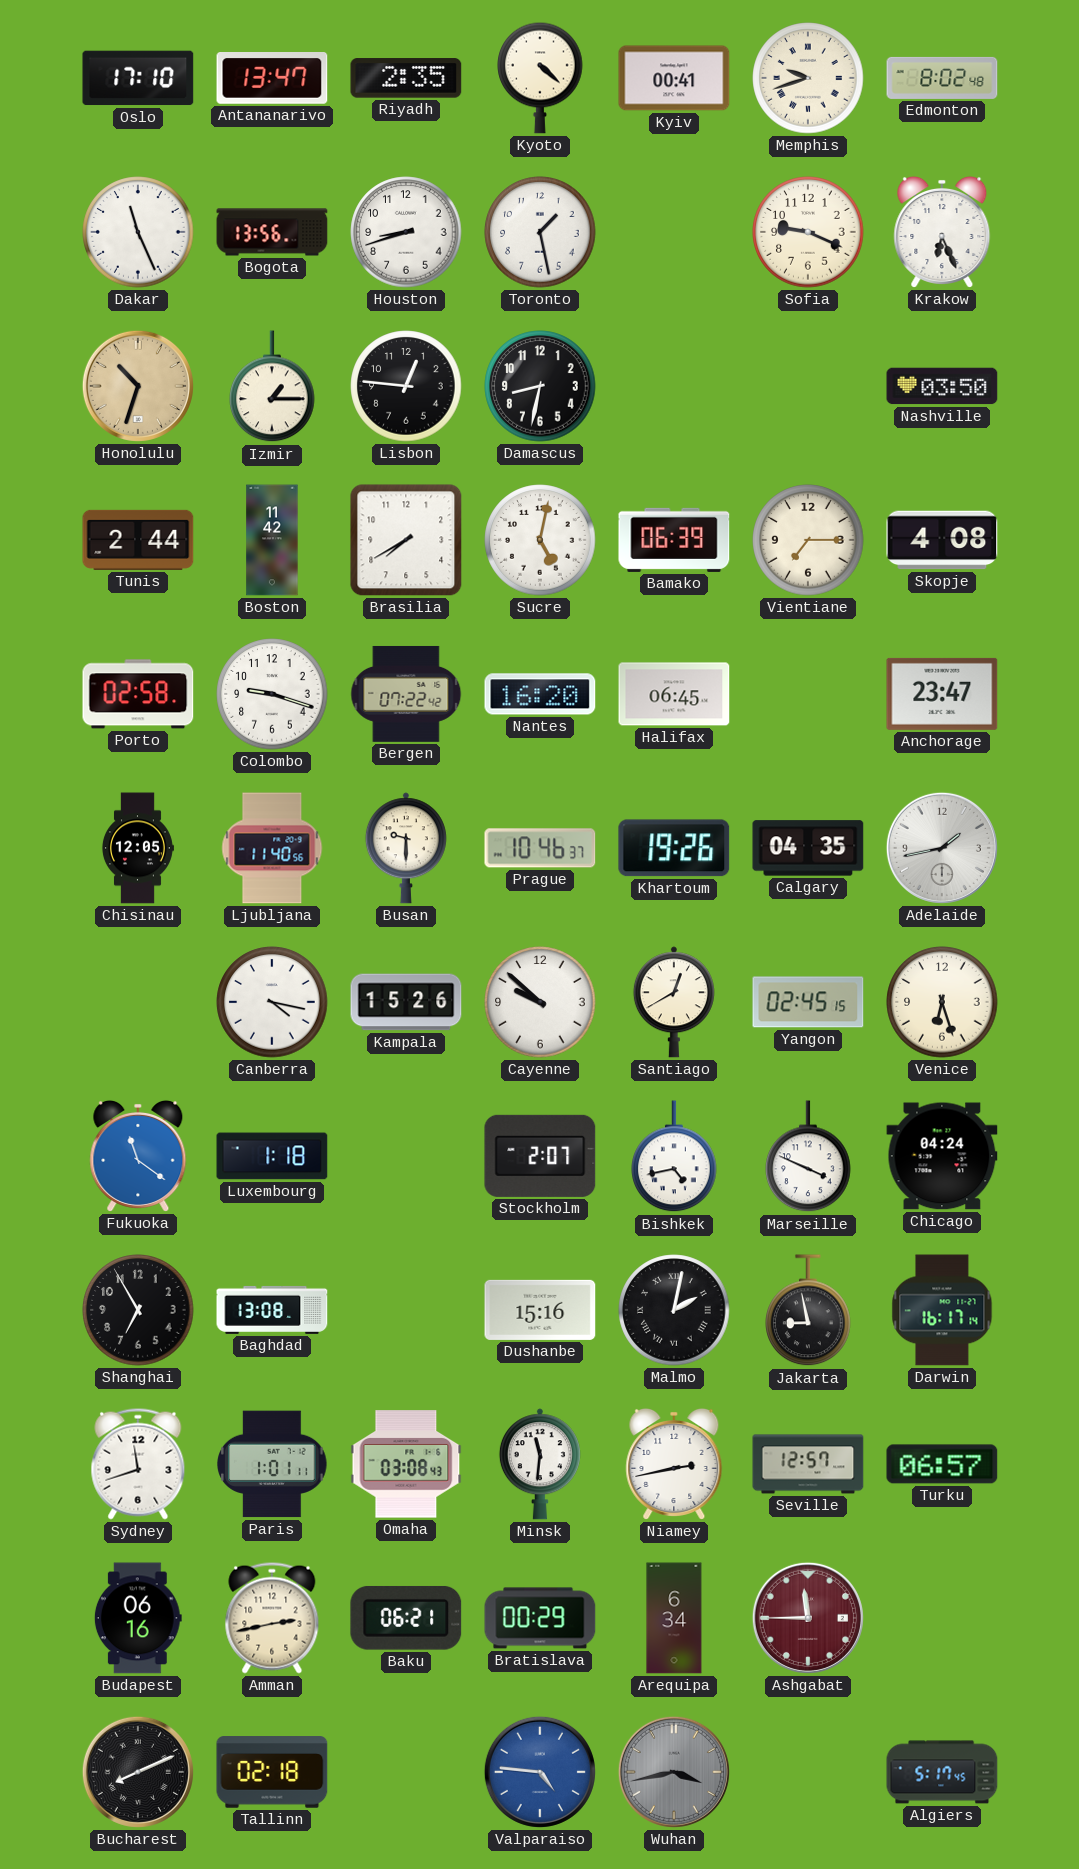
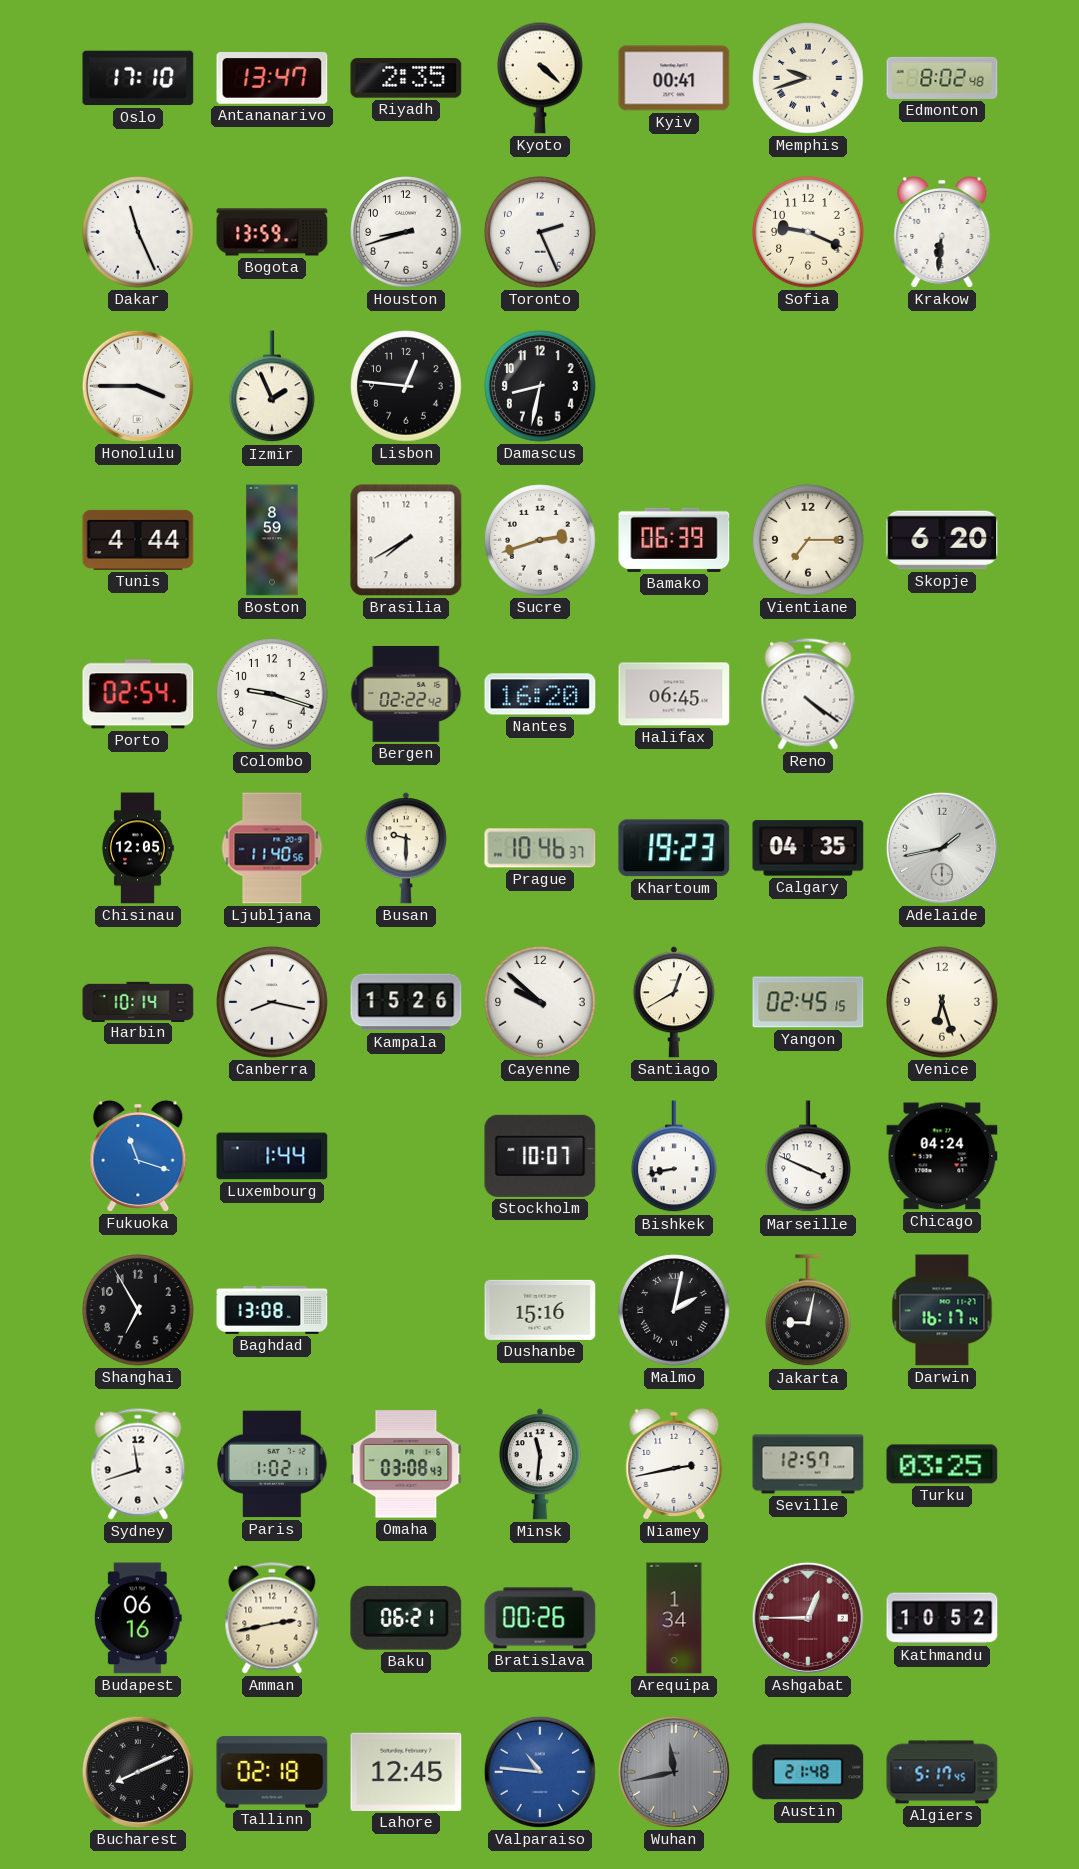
Bogota: 13:56 -> 13:59 (272, 232)
Toronto: 1:28 -> 2:26 (540, 232)
Krakow: 6:26 -> 6:31 (942, 232)
Honolulu: 10:33 -> 3:45 (138, 386)
Honolulu dial: champagne -> white (138, 386)
Izmir: 1:15 -> 1:56 (272, 387)
Nashville: 03:50 -> none (942, 386)
Tunis: 2:44 -> 4:44 (138, 540)
Boston: 11:42 -> 8:59 (272, 540)
Sucre: 5:02 -> 2:42 (540, 540)
Skopje: 4:08 -> 6:20 (942, 540)
Porto: 02:58 -> 02:54 (138, 694)
Bergen: 07:22 -> 02:22 (406, 694)
Reno: none -> 4:21 (808, 694)
Anchorage: 23:47 -> none (942, 694)
Khartoum: 19:26 -> 19:23 (674, 848)
Harbin: none -> 10:14 (138, 1001)
Canberra: 4:17 -> 8:17 (272, 1002)
Fukuoka: 11:21 -> 11:18 (138, 1156)
Luxembourg: 1:18 -> 1:44 (272, 1156)
Stockholm: 2:07 -> 10:07 (540, 1156)
Bishkek: 4:43 -> 8:43 (674, 1157)
Jakarta: 8:58 -> 9:02 (808, 1311)
Paris: 1:01 -> 1:02 (272, 1464)
Turku: 06:57 -> 03:25 (942, 1464)
Bratislava: 00:29 -> 00:26 (540, 1618)
Arequipa: 6:34 -> 1:34 (674, 1618)
Ashgabat: 11:45 -> 12:45 (808, 1618)
Kathmandu: none -> 10:52 (942, 1618)
Lahore: none -> 12:45 (406, 1772)
Valparaiso: 4:46 -> 10:46 (540, 1772)
Wuhan: 3:43 -> 11:43 (674, 1772)
Austin: none -> 21:48 (808, 1772)
